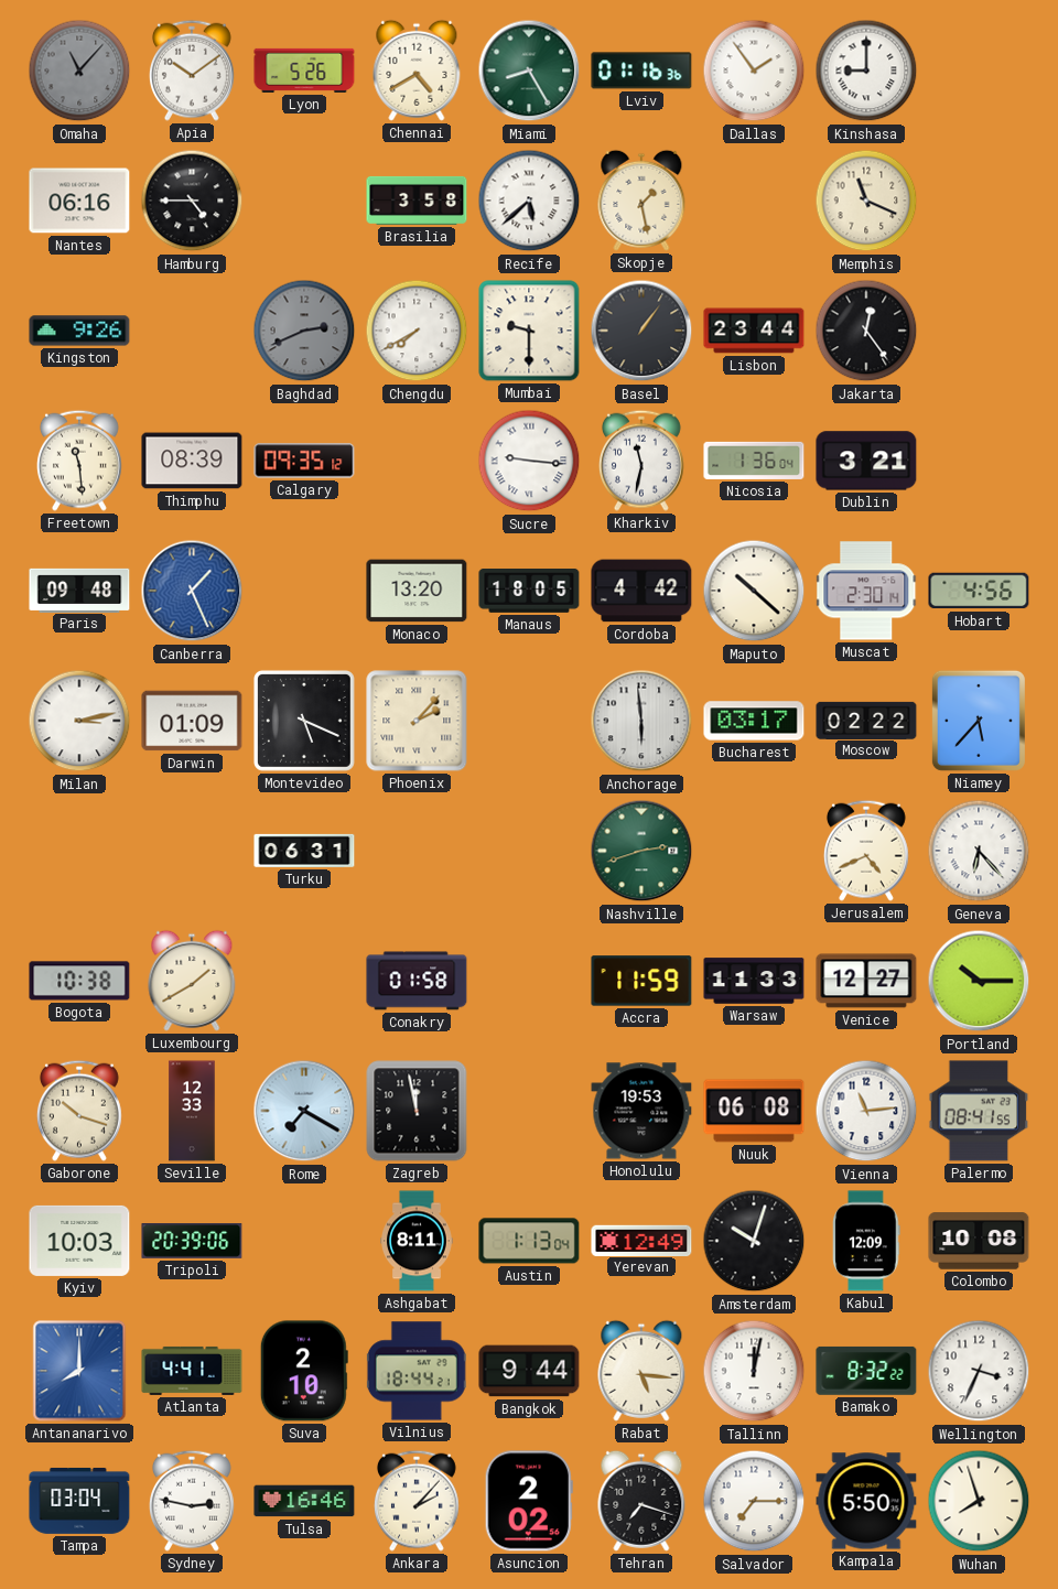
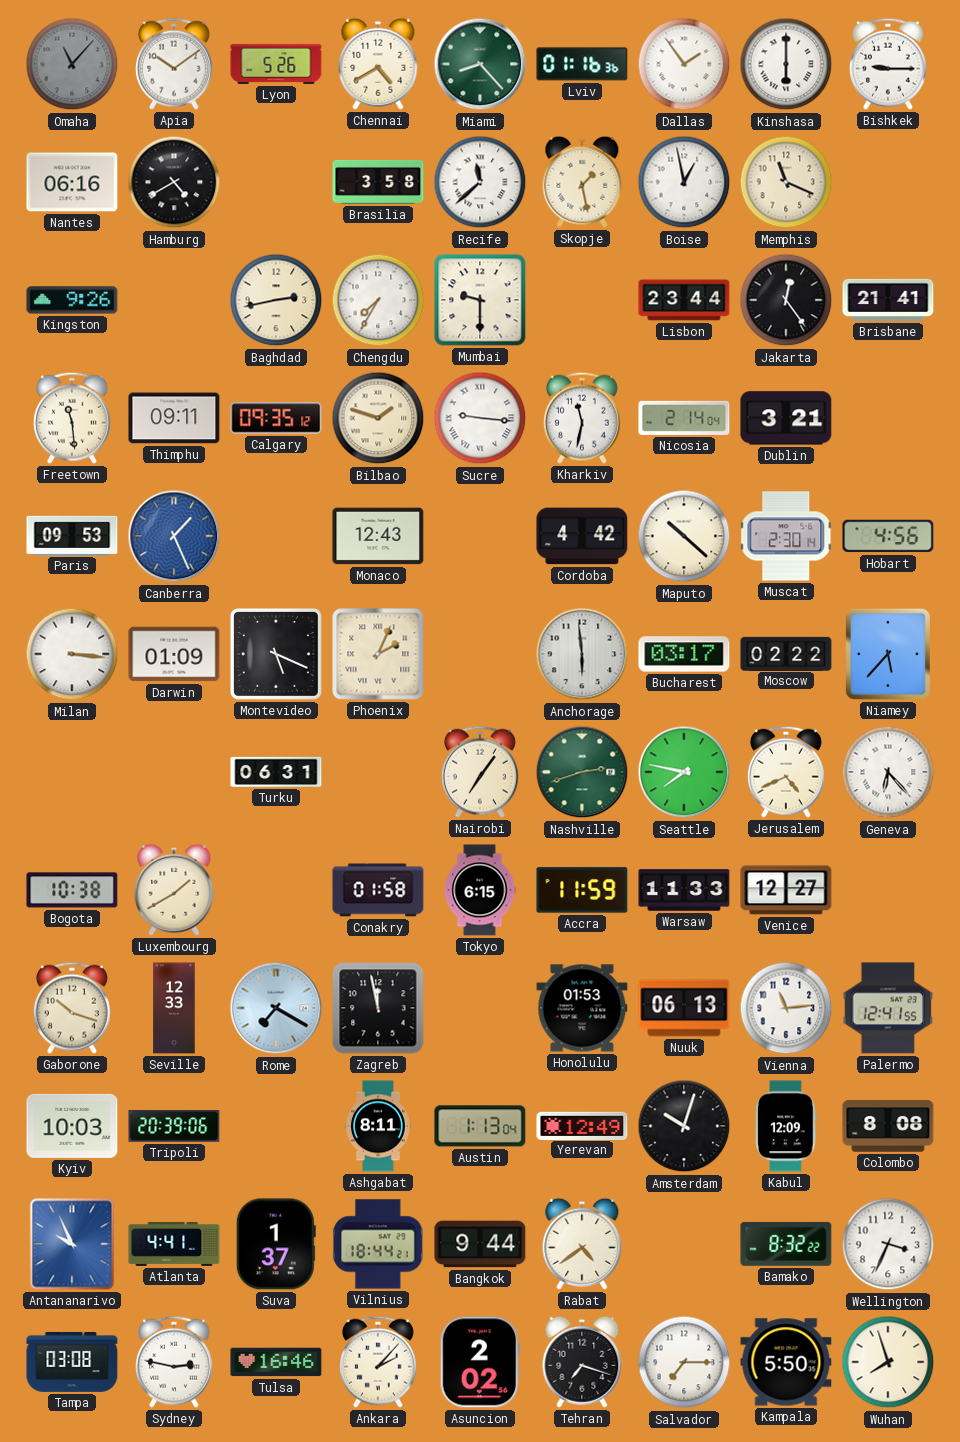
Miami: 8:25 -> 8:23 (480, 64)
Kinshasa: 9:00 -> 6:00 (786, 64)
Bishkek: none -> 9:15 (888, 64)
Hamburg: 4:45 -> 4:40 (174, 182)
Recife: 5:38 -> 11:38 (480, 182)
Boise: none -> 12:58 (684, 182)
Baghdad: 2:41 -> 2:43 (276, 300)
Baghdad dial: grey -> cream (276, 300)
Chengdu: 7:40 -> 7:35 (378, 300)
Basel: 1:06 -> none (641, 331)
Brisbane: none -> 21:41 (888, 300)
Thimphu: 08:39 -> 09:11 (174, 418)
Bilbao: none -> 1:48 (378, 418)
Nicosia: 1:36 -> 2:14 (684, 418)
Paris: 09:48 -> 09:53 (72, 535)
Monaco: 13:20 -> 12:43 (378, 536)
Manaus: 18:05 -> none (529, 592)
Milan: 3:13 -> 3:16 (72, 654)
Phoenix: 2:07 -> 2:04 (378, 654)
Nairobi: none -> 7:06 (480, 772)
Seattle: none -> 7:47 (684, 772)
Tokyo: none -> 6:15 (480, 890)
Portland: 10:15 -> none (979, 981)
Honolulu: 19:53 -> 01:53 (582, 1008)
Nuuk: 06:08 -> 06:13 (684, 1008)
Palermo: 08:41 -> 12:41 (888, 1008)
Colombo: 10:08 -> 8:08 (888, 1126)
Antananarivo: 8:00 -> 9:56 (72, 1244)
Suva: 2:10 -> 1:37 (276, 1244)
Rabat: 5:16 -> 4:39 (582, 1244)
Tallinn: 12:02 -> none (754, 1371)
Tampa: 03:04 -> 03:08 (72, 1362)
